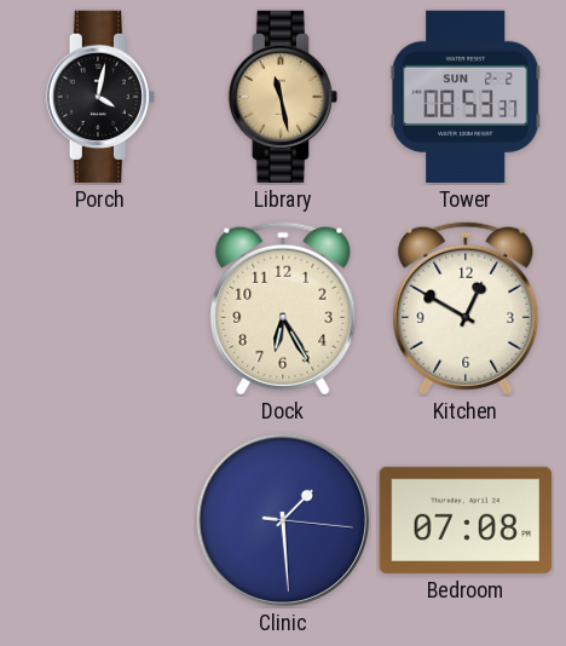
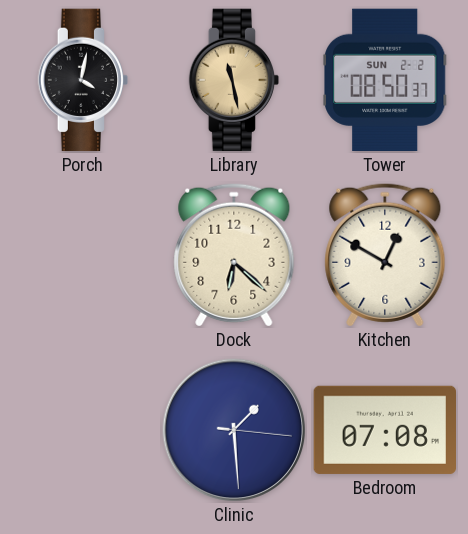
Tower: 08:53 -> 08:50 (386, 80)
Dock: 6:25 -> 6:22 (234, 255)
